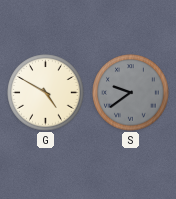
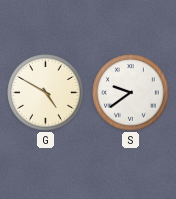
S dial: grey -> white (131, 93)
